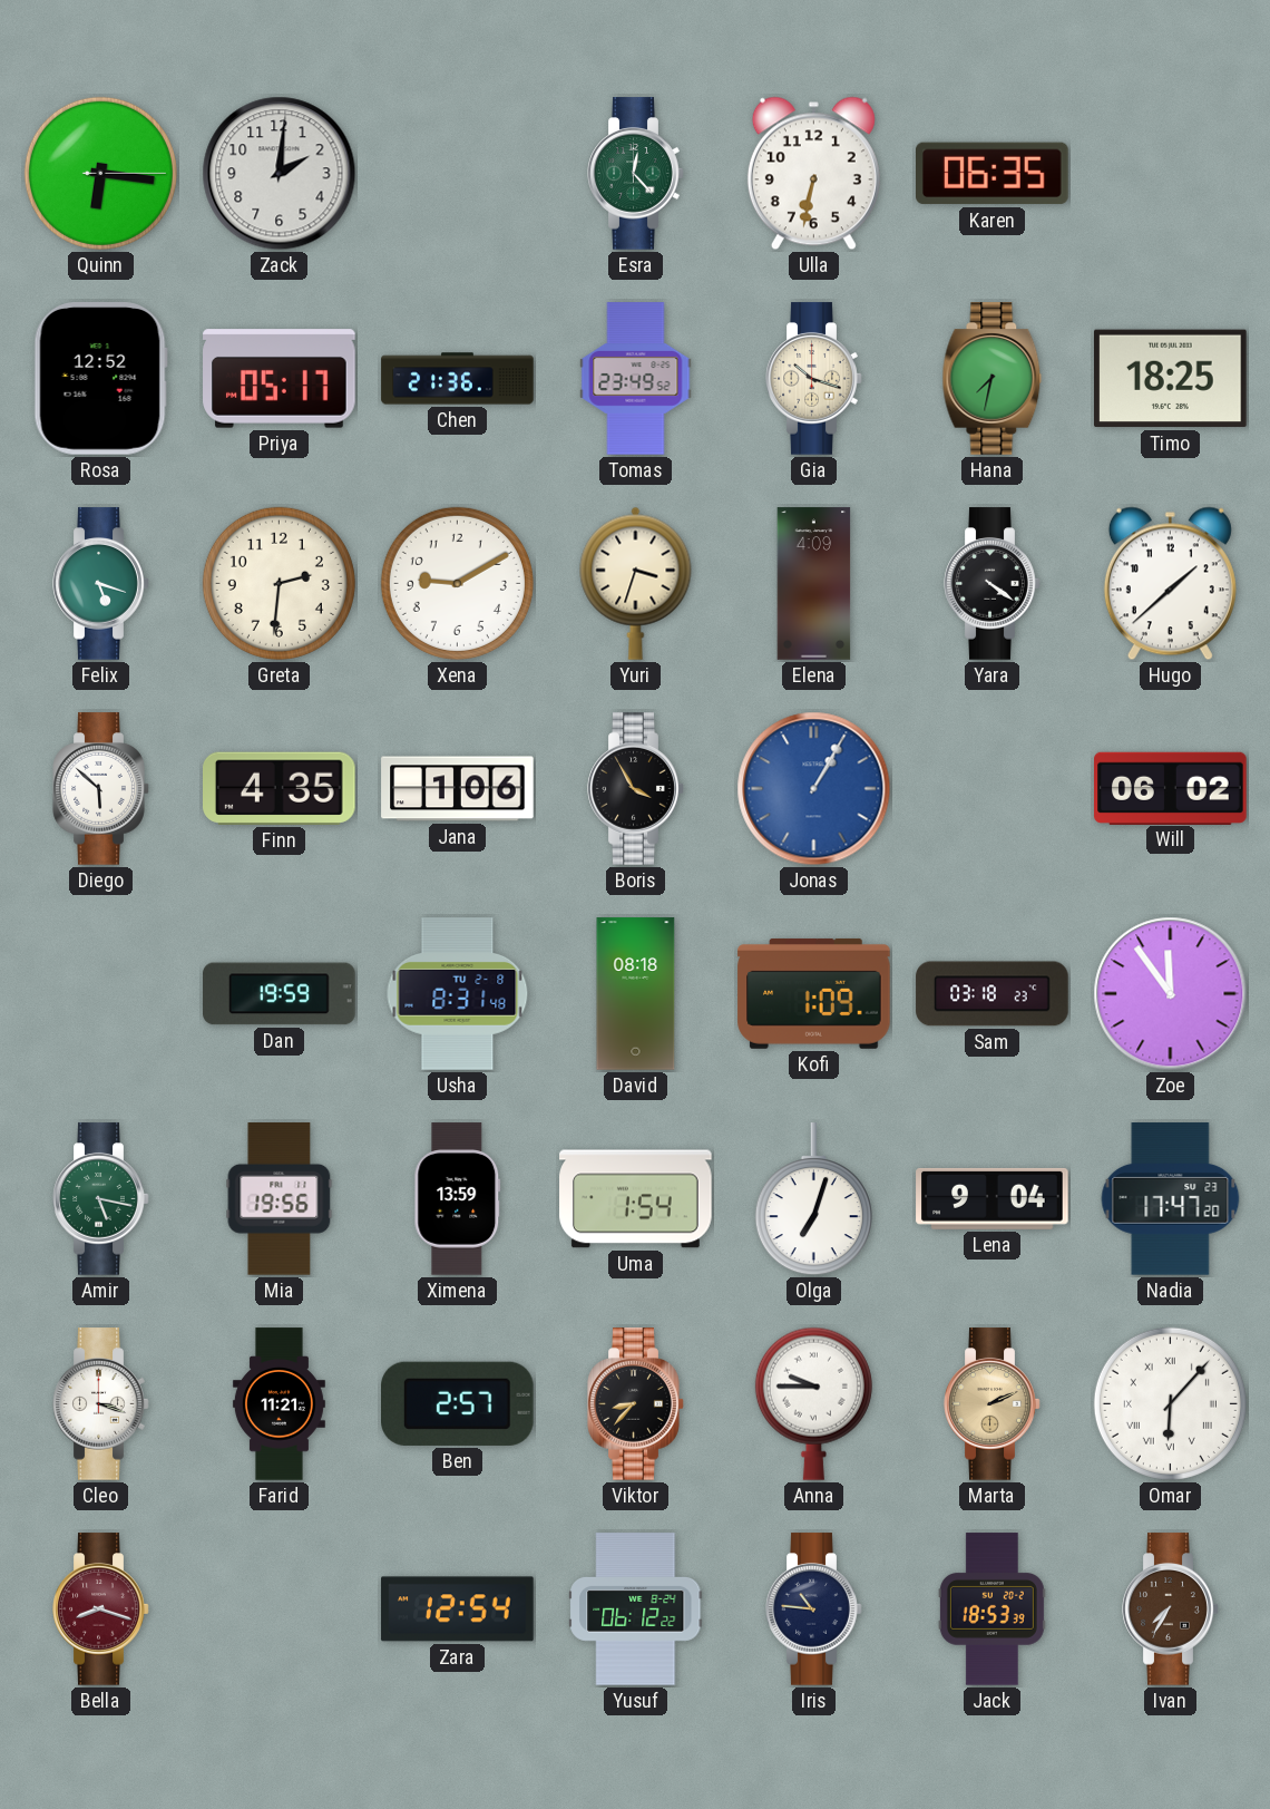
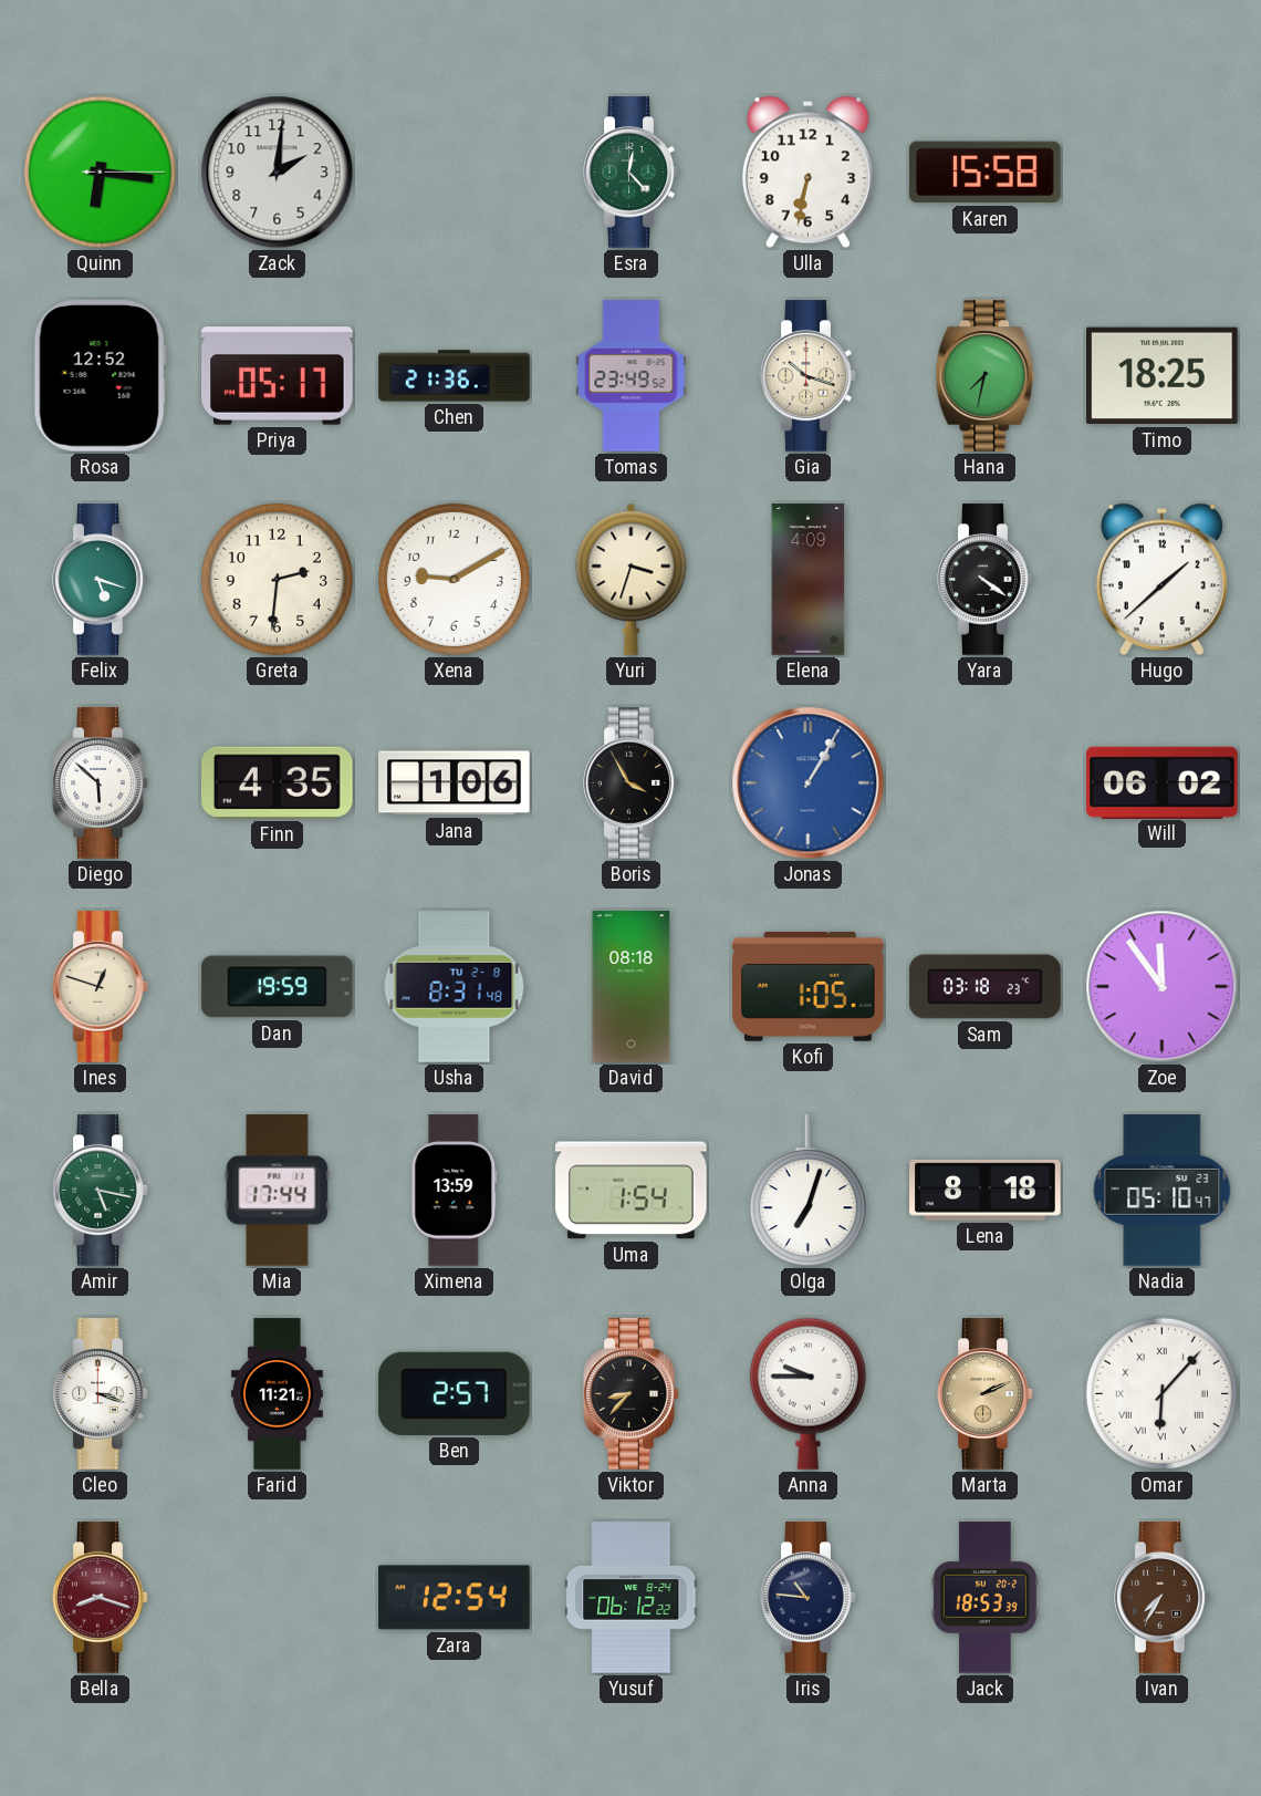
Karen: 06:35 -> 15:58 (986, 173)
Ines: none -> 12:48 (101, 987)
Kofi: 1:09 -> 1:05 (809, 986)
Mia: 19:56 -> 17:44 (278, 1191)
Lena: 9:04 -> 8:18 (986, 1190)
Nadia: 17:47 -> 05:10 (1163, 1191)
